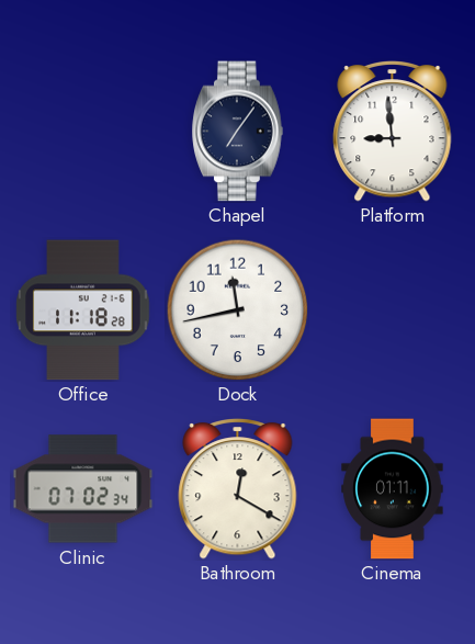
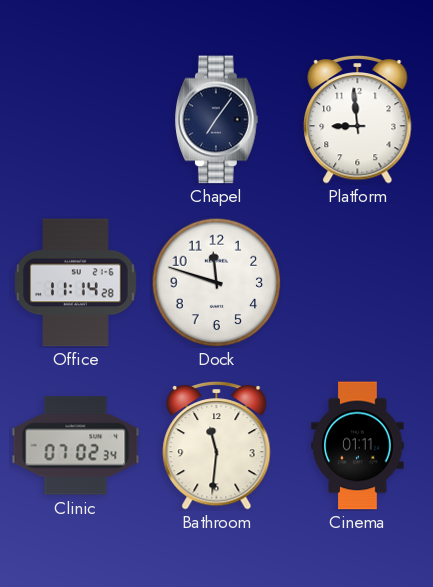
Office: 11:18 -> 11:14 (76, 283)
Dock: 11:43 -> 11:48 (216, 282)
Bathroom: 12:20 -> 11:31 (217, 446)
